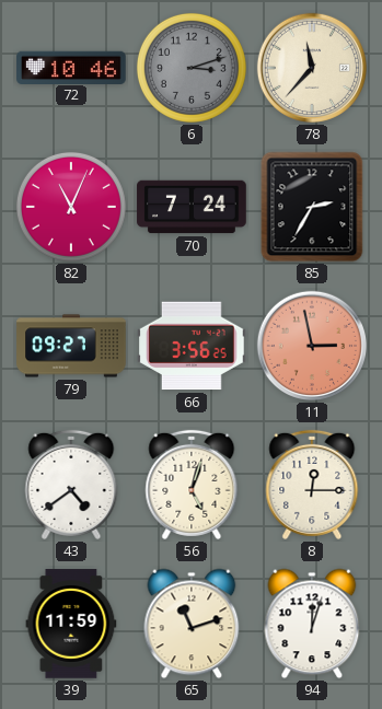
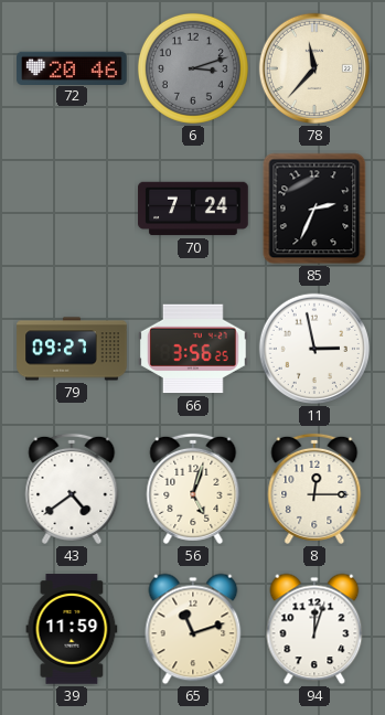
72: 10:46 -> 20:46 (72, 67)
82: 11:04 -> none (71, 207)
85: 2:35 -> 2:34 (314, 209)
11 dial: salmon -> white (314, 349)
